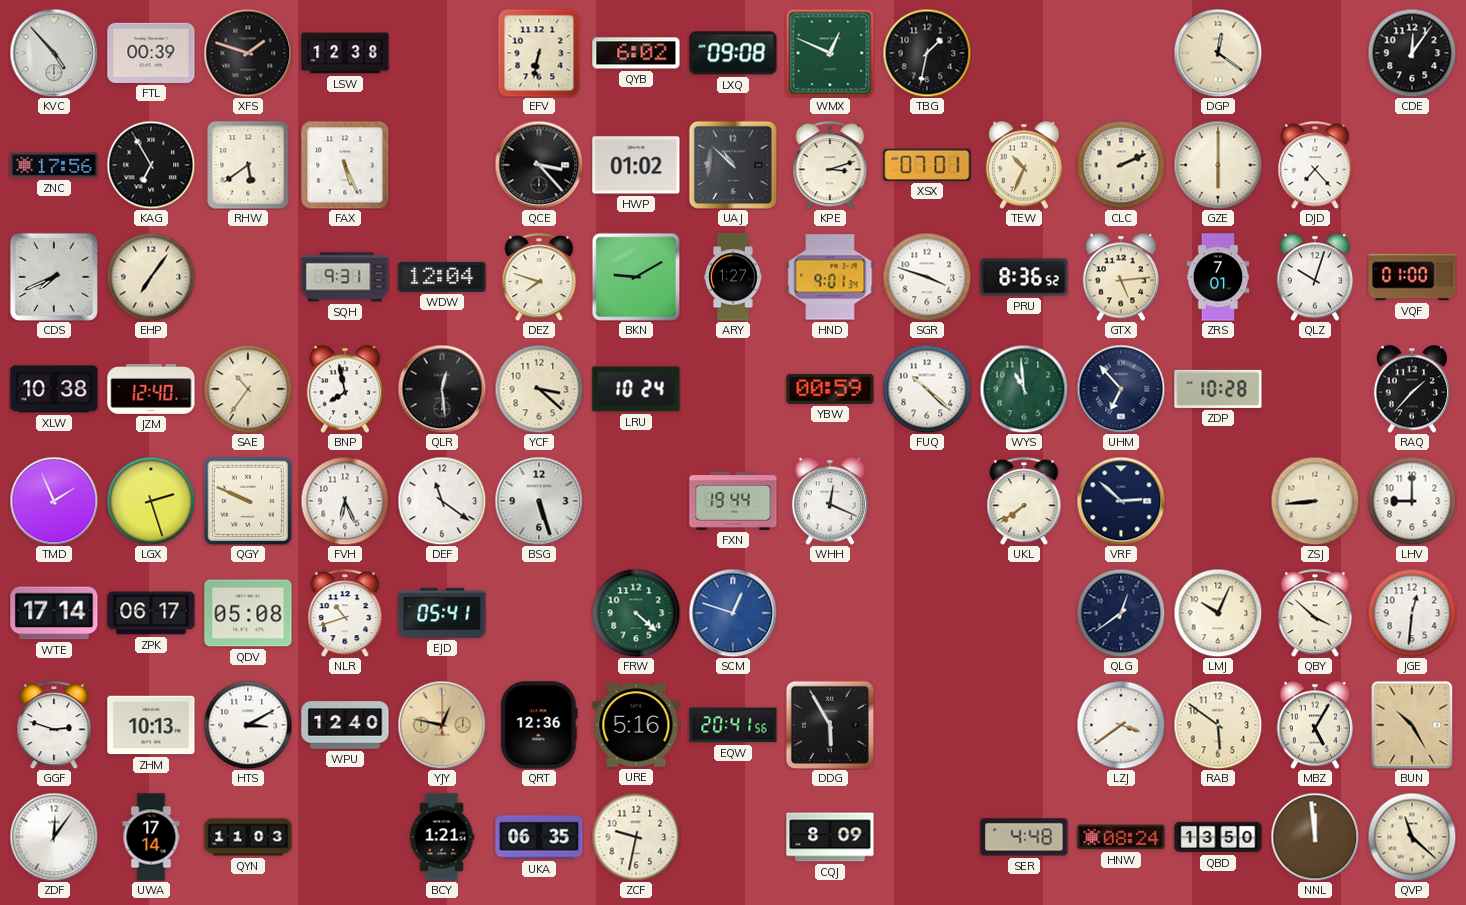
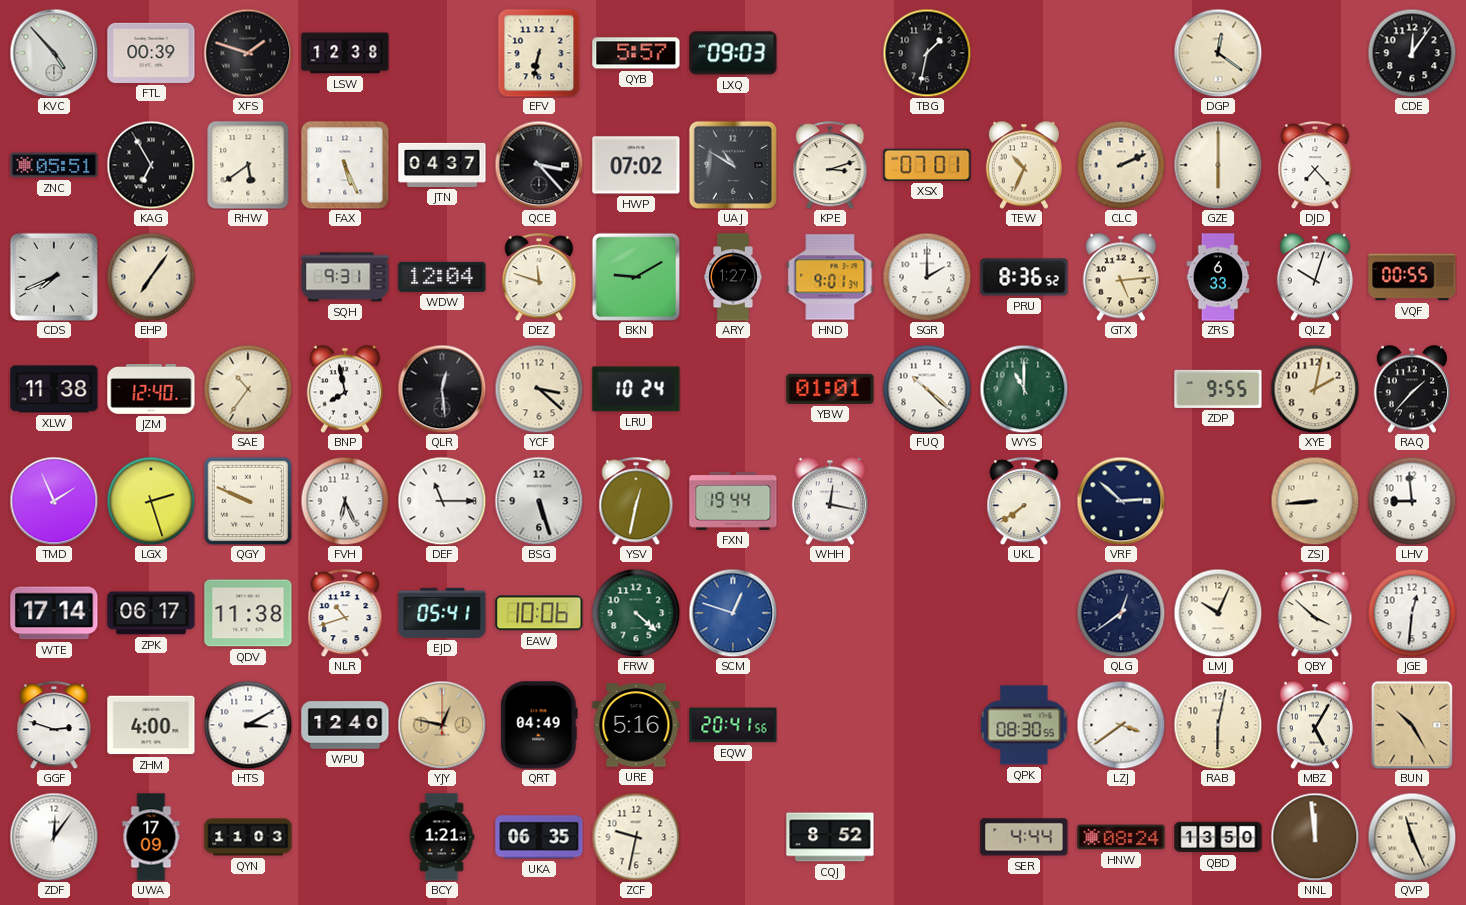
QYB: 6:02 -> 5:57 (636, 53)
LXQ: 09:08 -> 09:03 (733, 53)
WMX: 12:49 -> none (830, 53)
ZNC: 17:56 -> 05:51 (54, 165)
JTN: none -> 04:37 (442, 165)
HWP: 01:02 -> 07:02 (636, 165)
UAJ: 10:52 -> 10:50 (733, 165)
DEZ: 7:48 -> 11:48 (539, 277)
SGR: 3:48 -> 2:00 (927, 277)
ZRS: 7:01 -> 6:33 (1218, 277)
VQF: 01:00 -> 00:55 (1412, 277)
XLW: 10:38 -> 11:38 (54, 389)
YBW: 00:59 -> 01:01 (830, 389)
WYS: 10:59 -> 11:00 (1024, 389)
UHM: 6:53 -> none (1121, 389)
ZDP: 10:28 -> 9:55 (1218, 389)
XYE: none -> 2:02 (1315, 389)
DEF: 11:21 -> 11:15 (442, 501)
YSV: none -> 12:32 (636, 501)
WHH: 12:19 -> 12:17 (830, 501)
LHV: 9:00 -> 8:59 (1412, 501)
QDV: 05:08 -> 11:38 (248, 613)
EAW: none -> 10:06 (539, 613)
ZHM: 10:13 -> 4:00 (151, 725)
QRT: 12:36 -> 04:49 (539, 725)
DDG: 5:55 -> none (830, 725)
QPK: none -> 08:30 (1024, 725)
RAB: 5:51 -> 6:02 (1218, 725)
UWA: 17:14 -> 17:09 (151, 837)
CQJ: 8:09 -> 8:52 (830, 837)
SER: 4:48 -> 4:44 (1024, 837)
QVP: 11:22 -> 11:26 (1412, 837)
